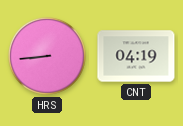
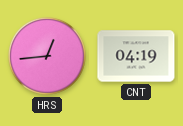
HRS: 8:44 -> 12:44 (47, 56)
